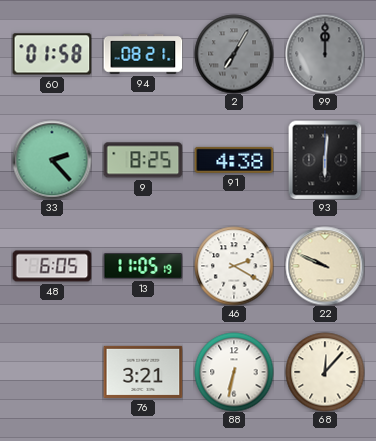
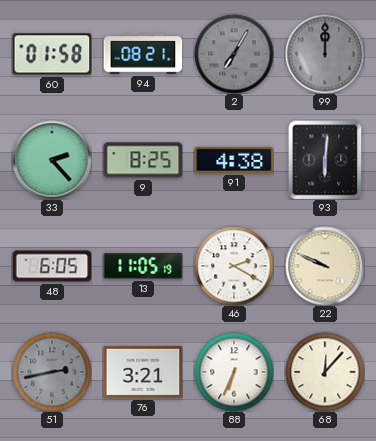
51: none -> 2:43 (52, 372)
88: 6:32 -> 6:34 (234, 372)
